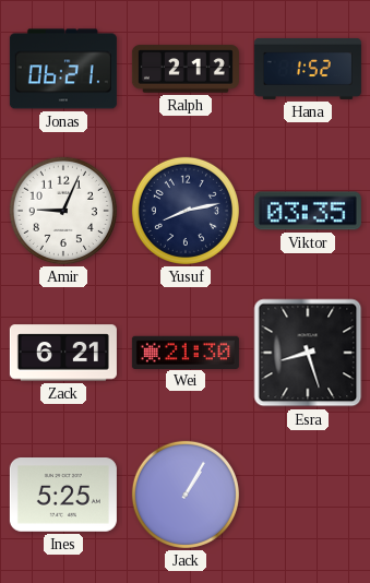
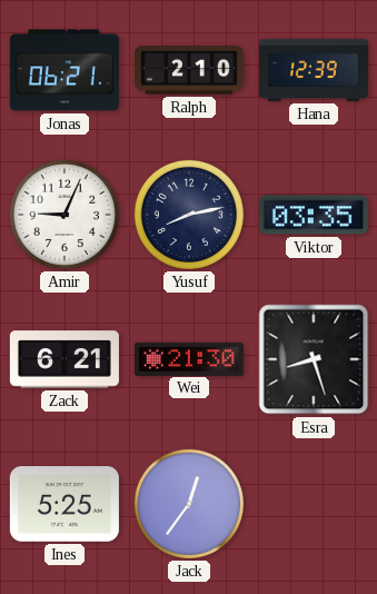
Ralph: 2:12 -> 2:10 (189, 70)
Hana: 1:52 -> 12:39 (314, 70)
Jack: 1:05 -> 12:36 (189, 504)
